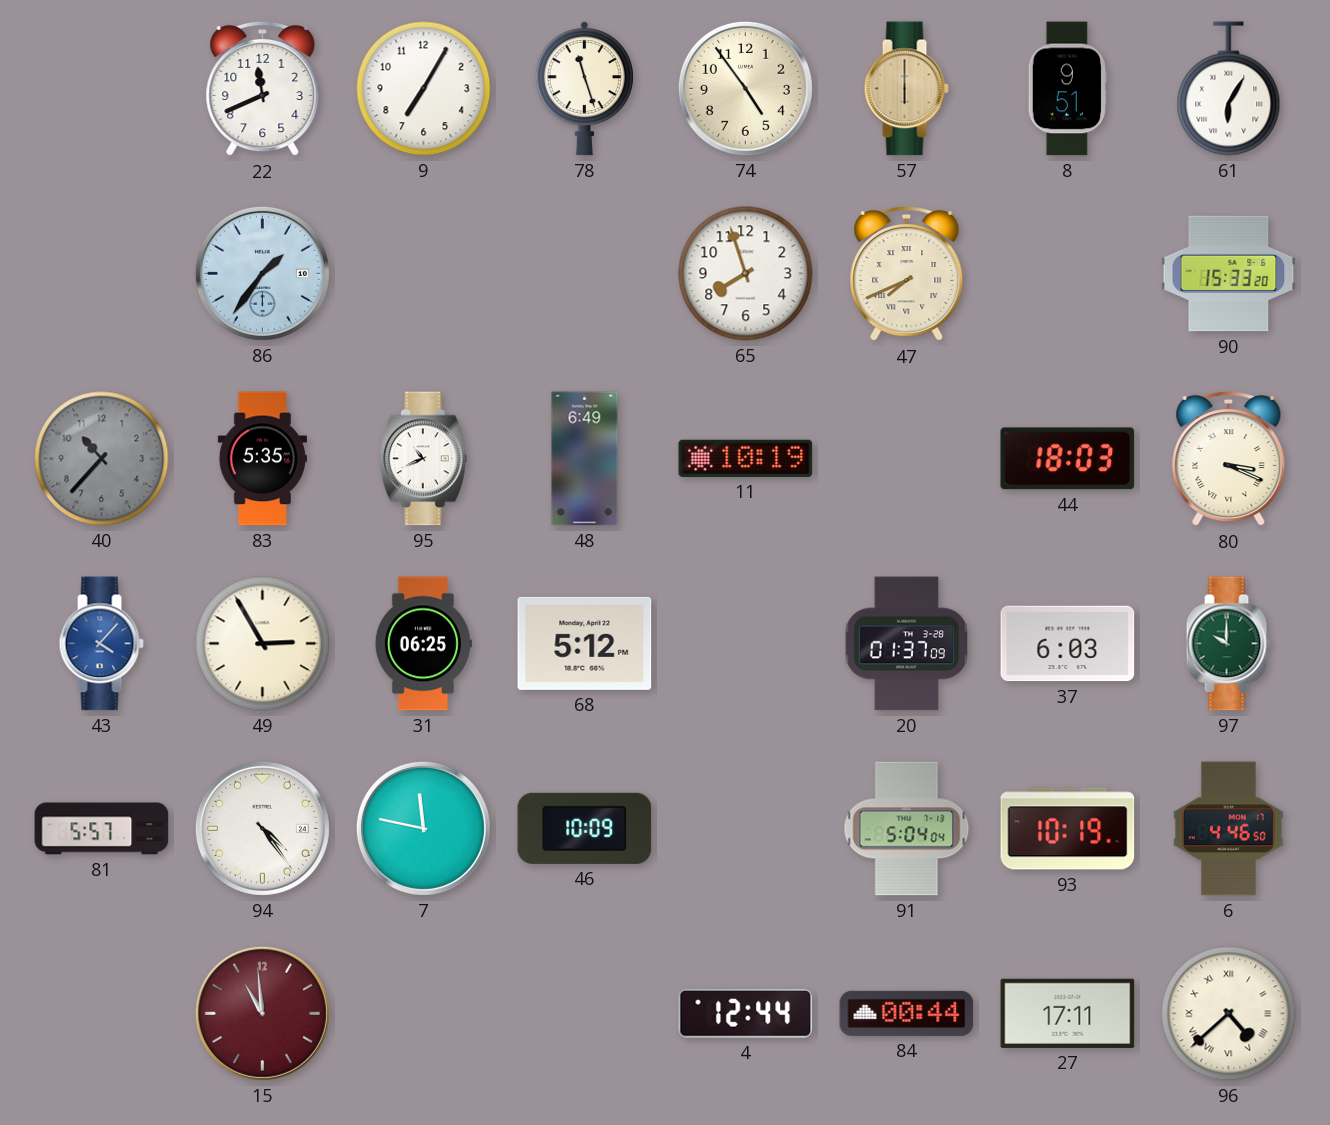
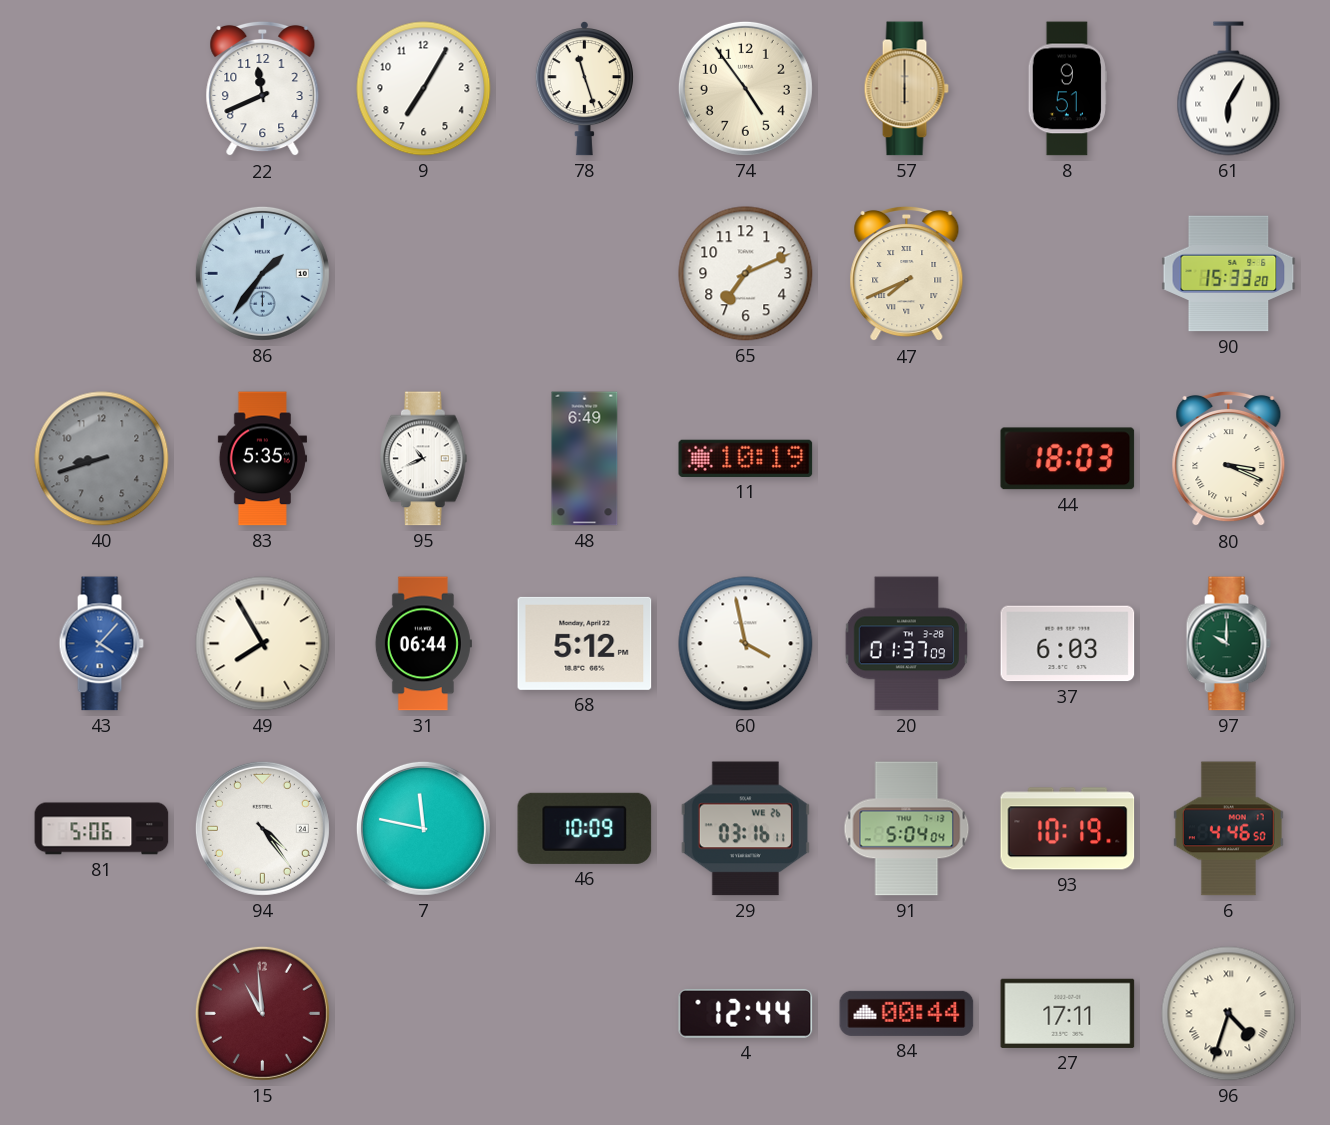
65: 7:57 -> 7:11 (746, 274)
40: 10:37 -> 8:42 (102, 459)
49: 2:55 -> 7:55 (263, 644)
31: 06:25 -> 06:44 (423, 644)
60: none -> 3:58 (746, 644)
81: 5:57 -> 5:06 (102, 829)
29: none -> 03:16 (745, 829)
96: 4:38 -> 4:33 (1229, 1014)
